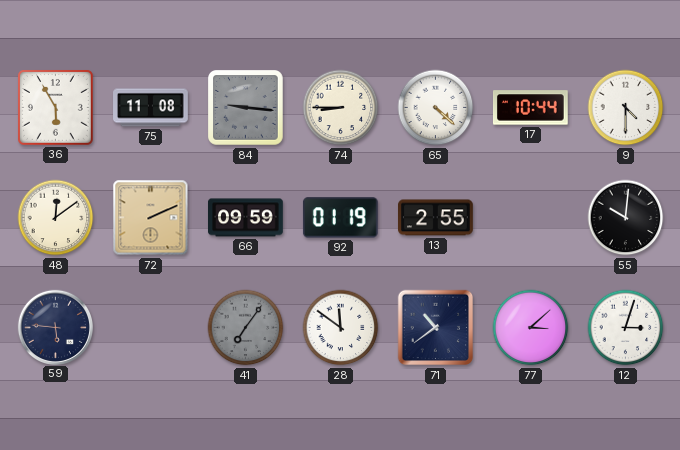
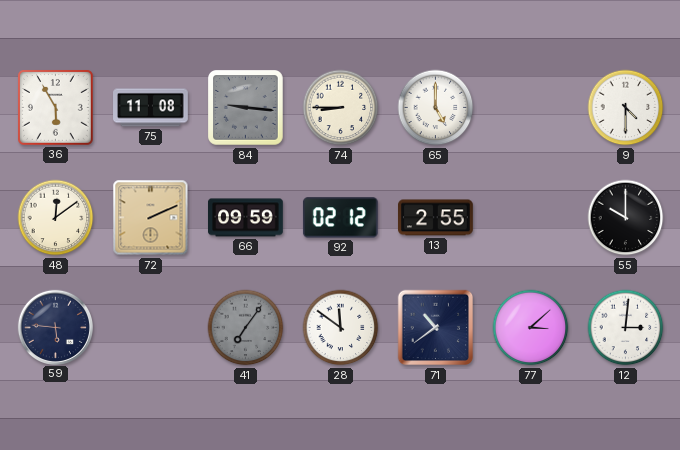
65: 4:22 -> 5:00 (436, 108)
17: 10:44 -> none (530, 108)
92: 01:19 -> 02:12 (340, 218)
55: 10:01 -> 10:00 (626, 218)
12: 3:03 -> 3:01 (626, 328)
